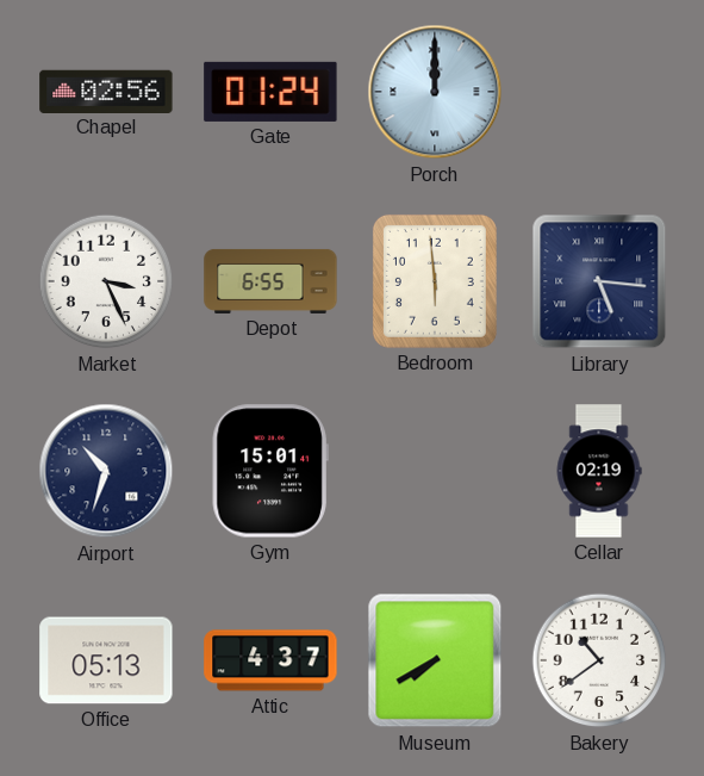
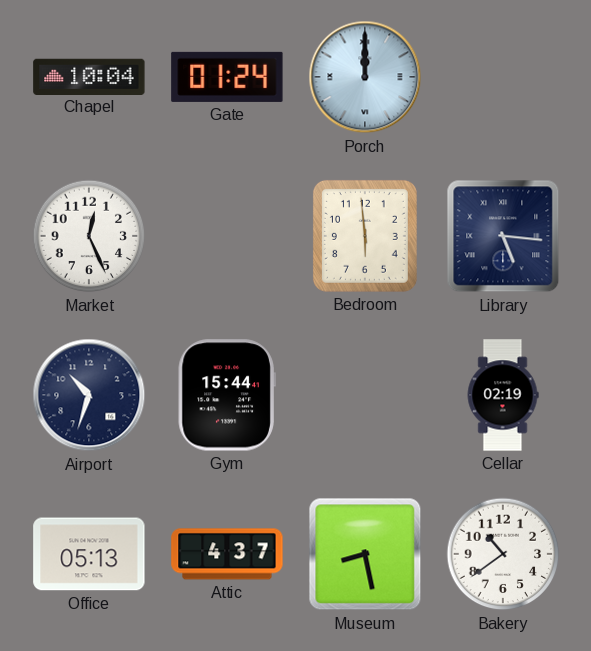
Chapel: 02:56 -> 10:04 (89, 76)
Market: 3:26 -> 12:26 (89, 236)
Depot: 6:55 -> none (270, 281)
Gym: 15:01 -> 15:44 (227, 395)
Museum: 7:40 -> 8:28 (365, 554)
